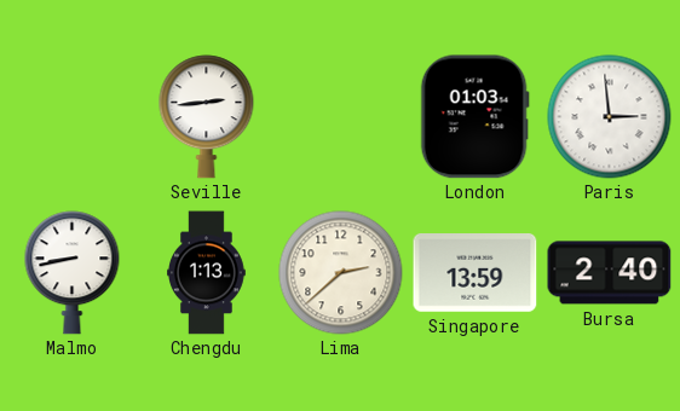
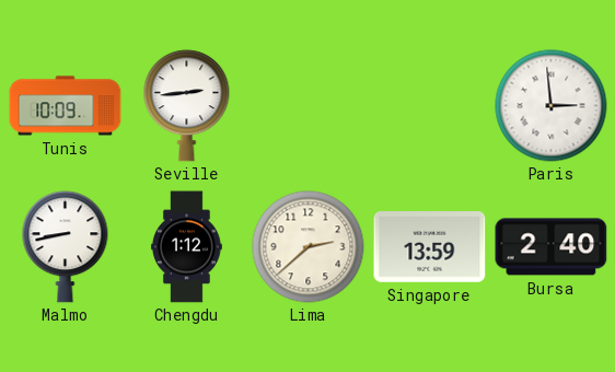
Tunis: none -> 10:09 (66, 106)
London: 01:03 -> none (474, 117)
Chengdu: 1:13 -> 1:12 (187, 247)
